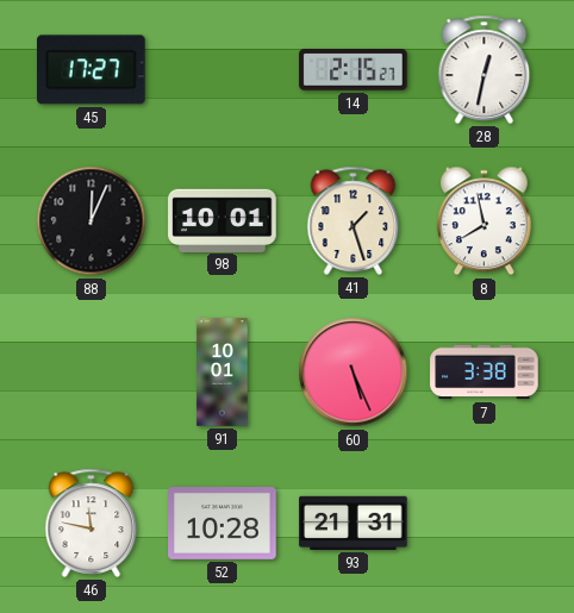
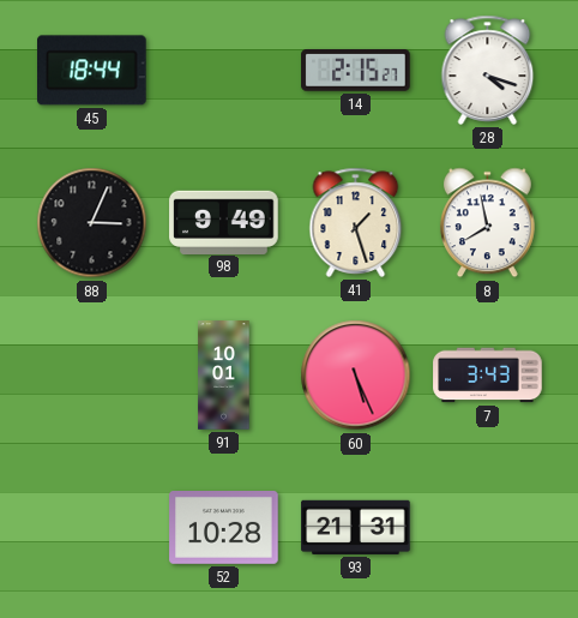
45: 17:27 -> 18:44 (92, 71)
28: 12:32 -> 4:18 (488, 70)
88: 12:04 -> 3:04 (92, 223)
98: 10:01 -> 9:49 (224, 222)
7: 3:38 -> 3:43 (488, 376)
46: 11:47 -> none (92, 523)
